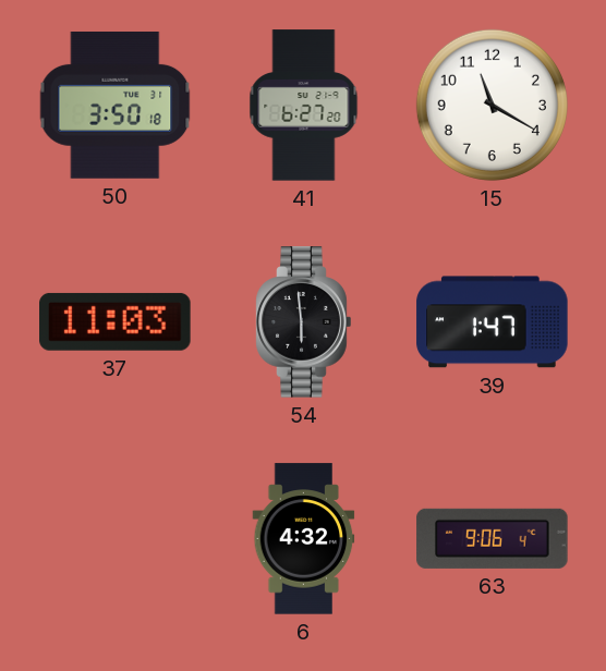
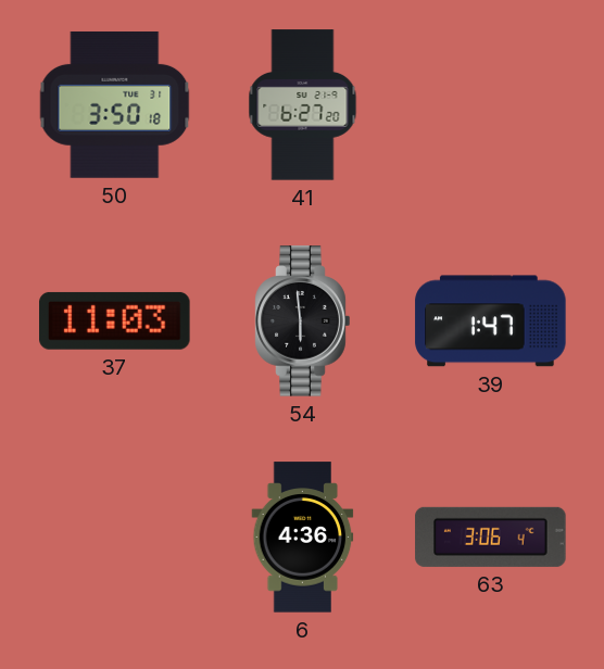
15: 11:20 -> none (492, 105)
6: 4:32 -> 4:36 (303, 538)
63: 9:06 -> 3:06 (491, 537)
